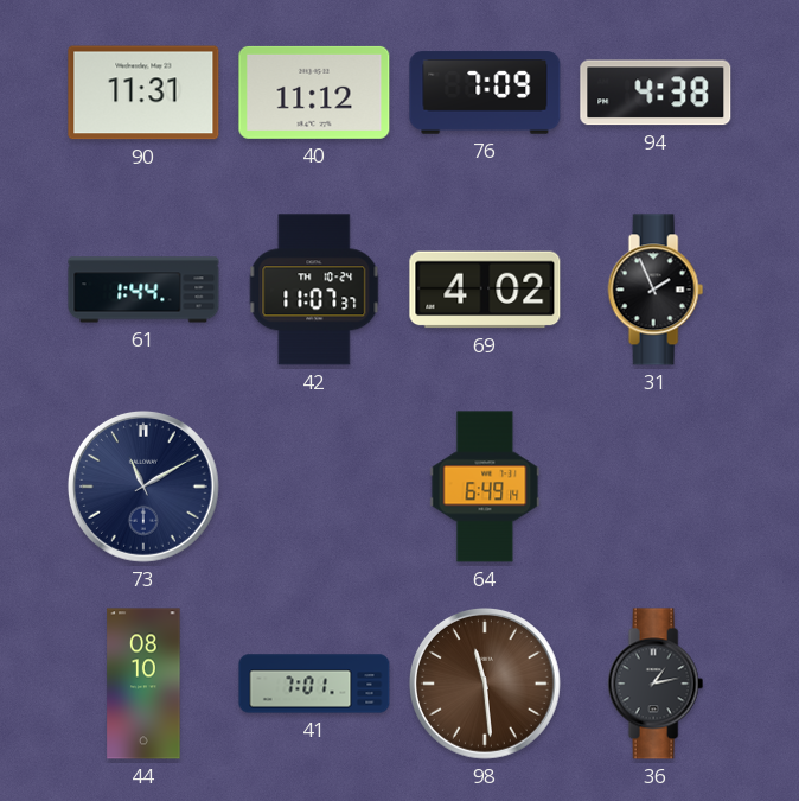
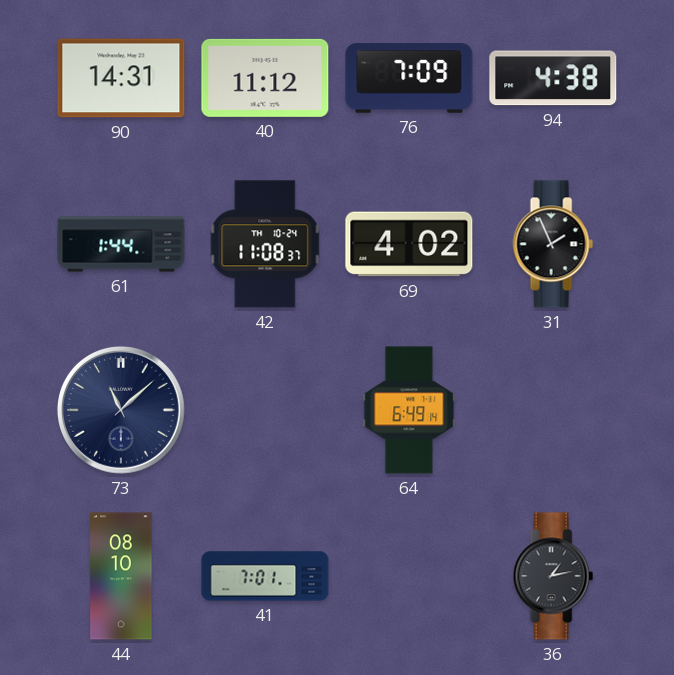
90: 11:31 -> 14:31 (121, 78)
42: 11:07 -> 11:08 (265, 244)
73: 11:10 -> 11:08 (121, 410)
98: 11:29 -> none (485, 684)
